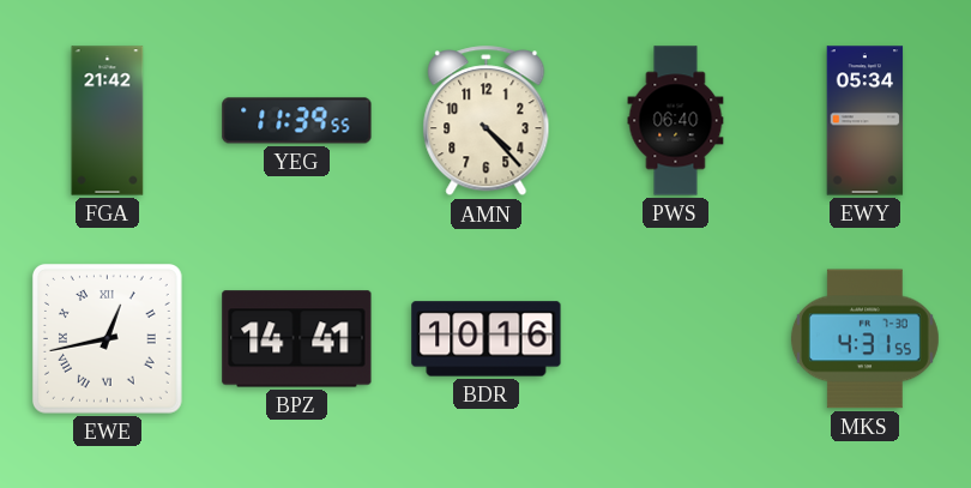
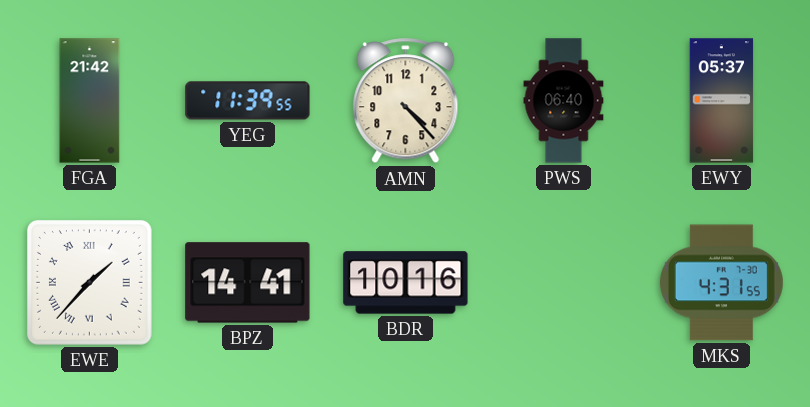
EWY: 05:34 -> 05:37 (722, 101)
EWE: 12:43 -> 1:37 (89, 282)
